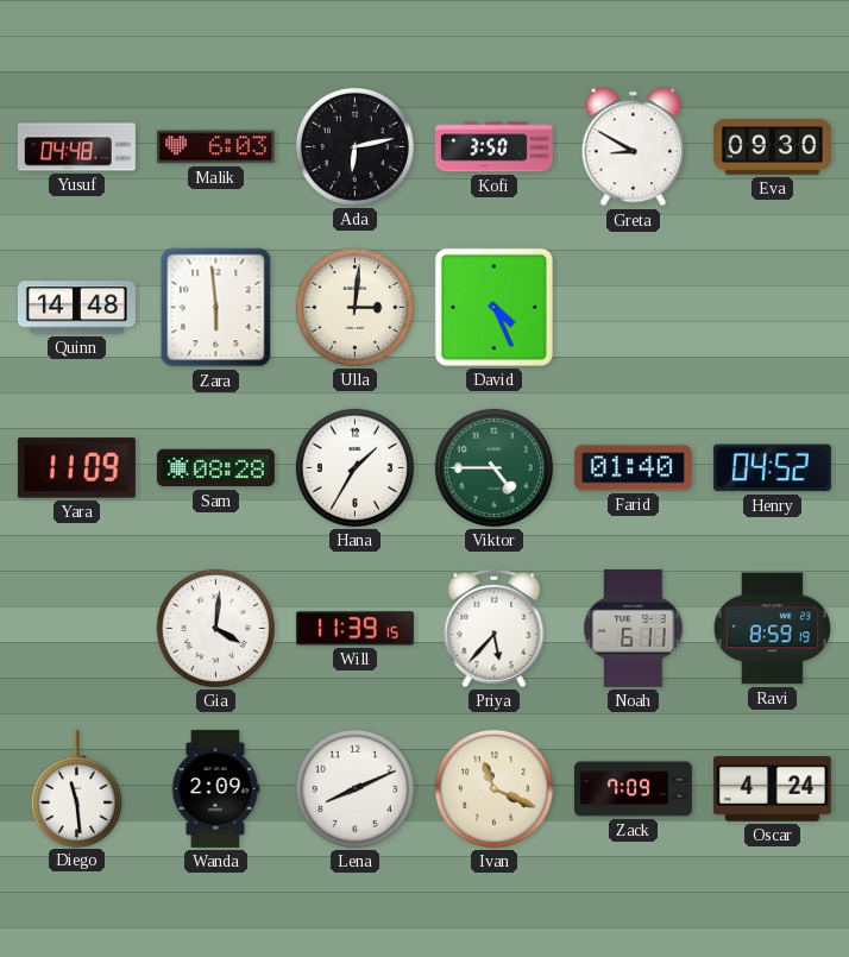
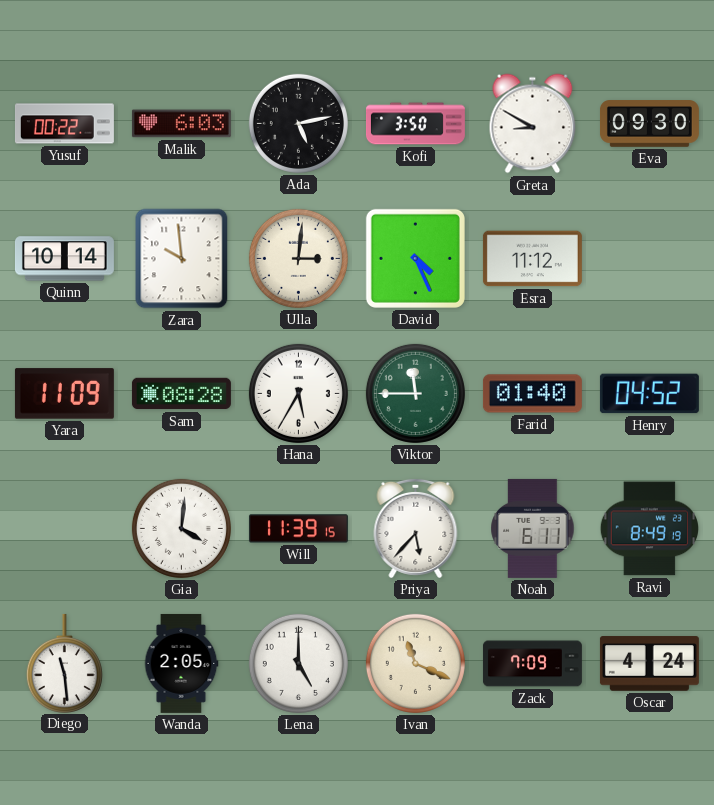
Yusuf: 04:48 -> 00:22 (64, 124)
Ada: 6:13 -> 5:13 (298, 123)
Quinn: 14:48 -> 10:14 (64, 259)
Zara: 5:59 -> 9:59 (182, 259)
Esra: none -> 11:12 (532, 259)
Hana: 1:35 -> 5:35 (298, 393)
Viktor: 4:45 -> 11:45 (415, 393)
Ravi: 8:59 -> 8:49 (649, 529)
Wanda: 2:09 -> 2:05 (181, 663)
Lena: 8:11 -> 5:00 (298, 663)
